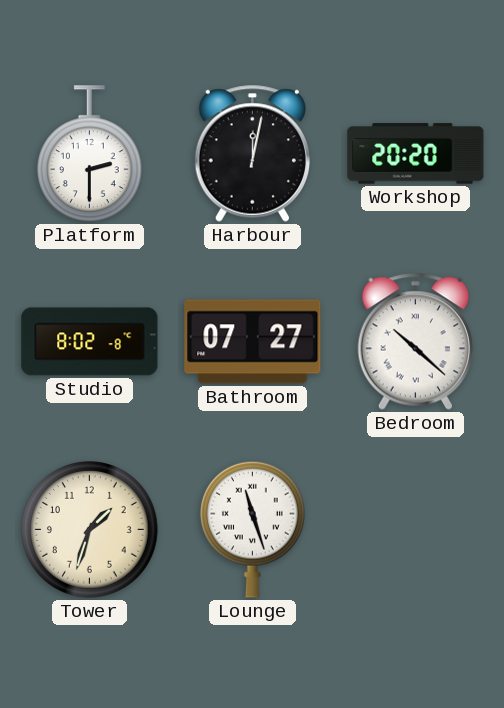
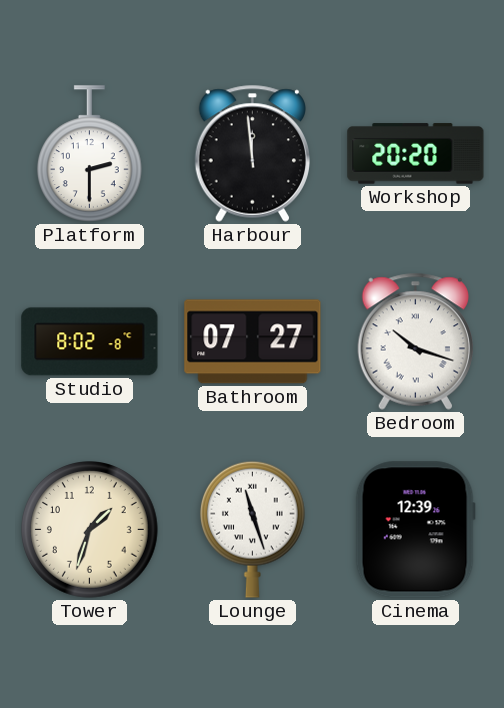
Harbour: 12:02 -> 11:59 (252, 153)
Bedroom: 10:22 -> 10:18 (415, 341)
Cinema: none -> 12:39 (415, 530)
